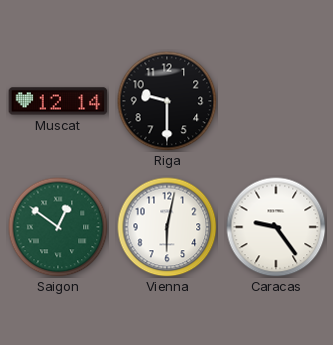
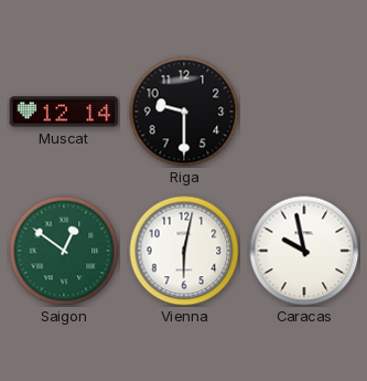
Caracas: 9:24 -> 9:58 (304, 251)
